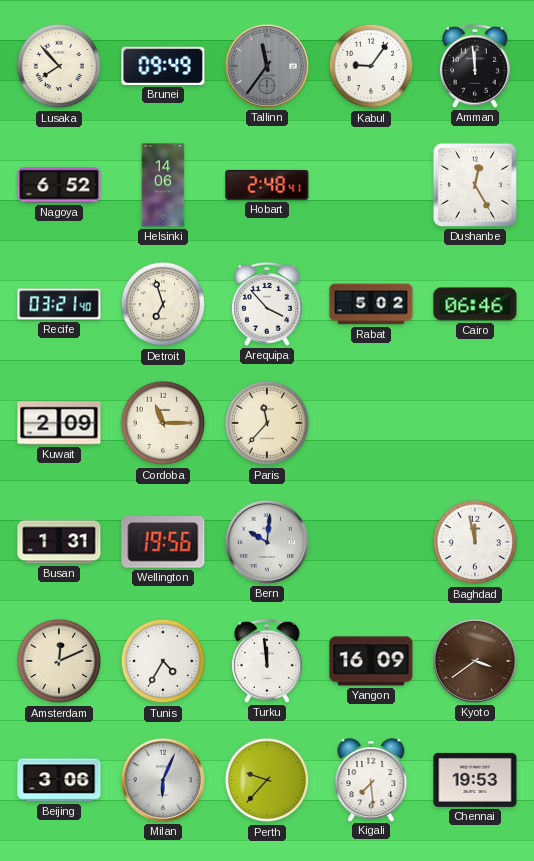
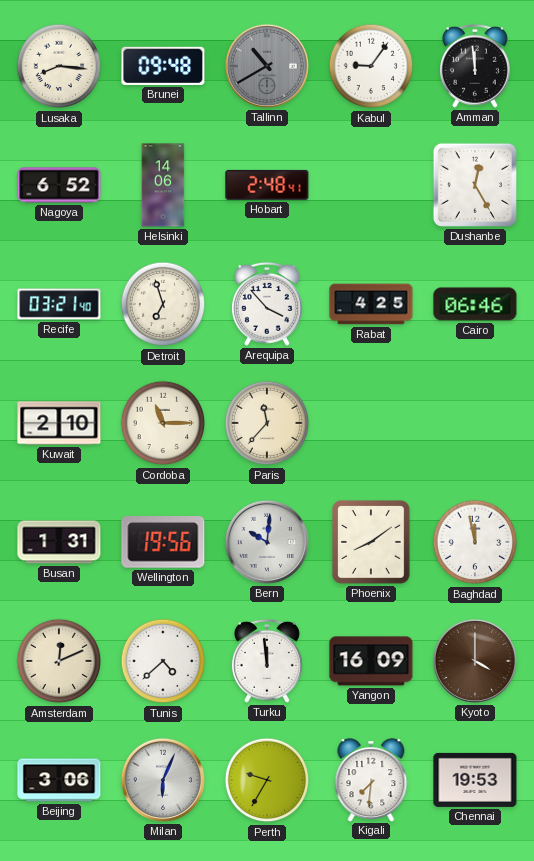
Lusaka: 7:53 -> 8:16 (59, 66)
Brunei: 09:49 -> 09:48 (163, 66)
Tallinn: 11:36 -> 10:40 (267, 66)
Rabat: 5:02 -> 4:25 (371, 304)
Kuwait: 2:09 -> 2:10 (59, 423)
Phoenix: none -> 8:09 (372, 543)
Tunis: 4:35 -> 4:38 (163, 661)
Kyoto: 3:39 -> 4:00 (475, 661)
Perth: 9:37 -> 9:35 (267, 780)
Kigali: 7:29 -> 7:31 (371, 780)
